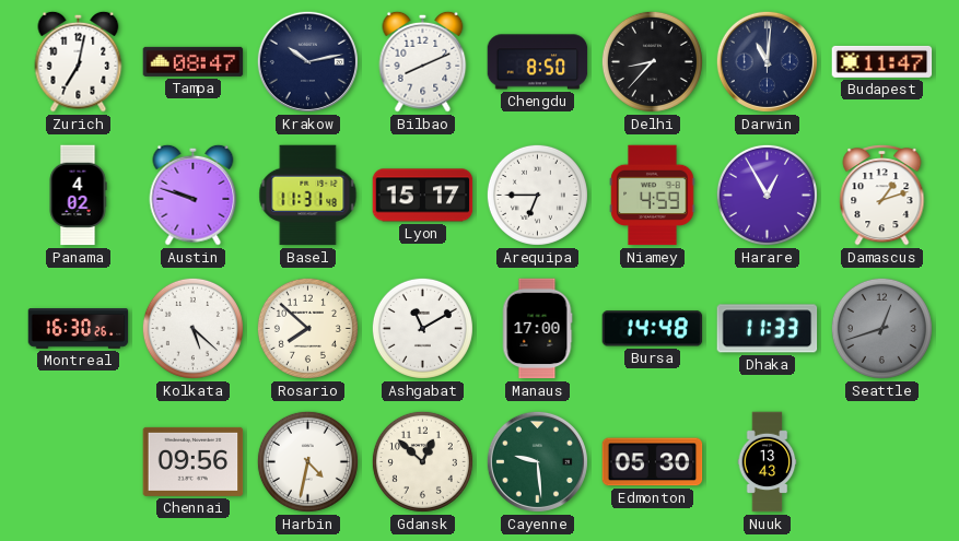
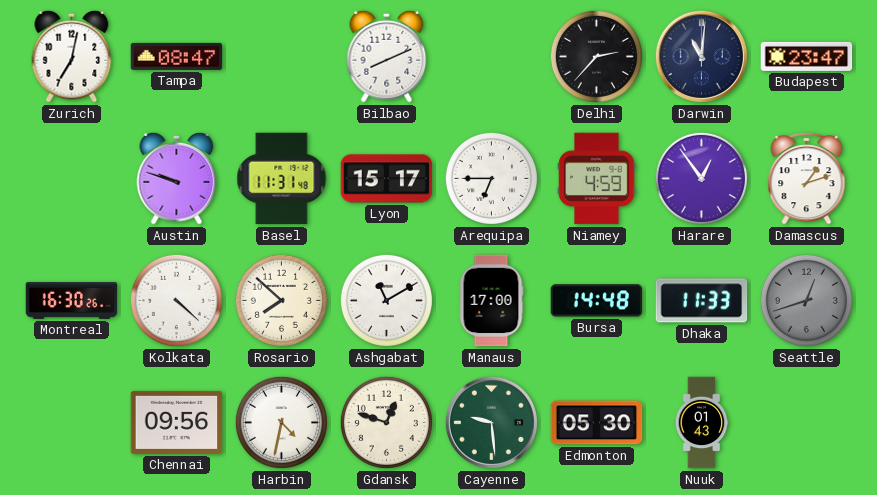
Krakow: 10:13 -> none (307, 61)
Chengdu: 8:50 -> none (538, 62)
Delhi: 8:37 -> 2:37 (596, 56)
Budapest: 11:47 -> 23:47 (807, 56)
Panama: 4:02 -> none (78, 196)
Harare: 12:55 -> 12:54 (701, 178)
Kolkata: 5:22 -> 4:22 (176, 300)
Gdansk: 12:52 -> 12:48 (386, 422)
Nuuk: 13:43 -> 01:43 (702, 423)
